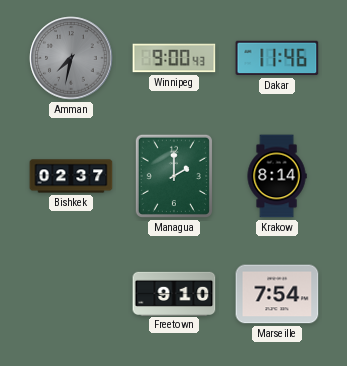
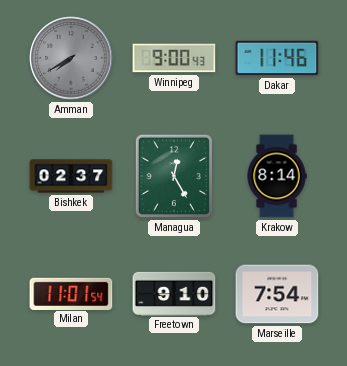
Amman: 7:32 -> 7:40 (71, 58)
Managua: 2:00 -> 12:25 (174, 176)
Milan: none -> 11:01 (71, 293)
